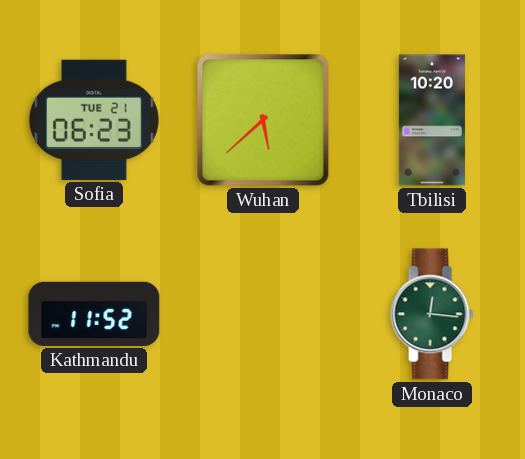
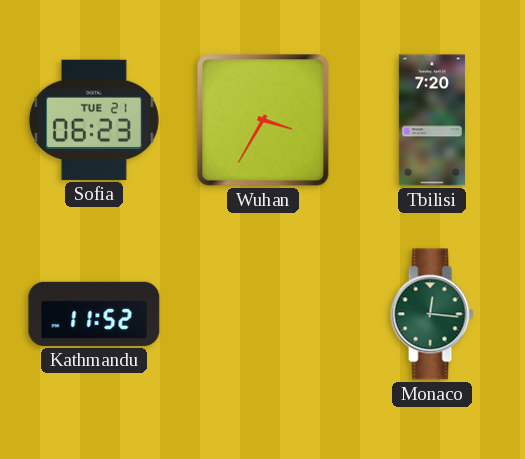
Wuhan: 5:38 -> 3:35 (263, 120)
Tbilisi: 10:20 -> 7:20 (432, 120)
